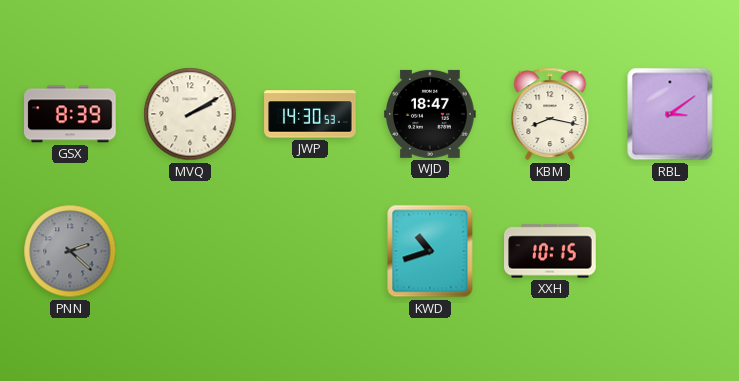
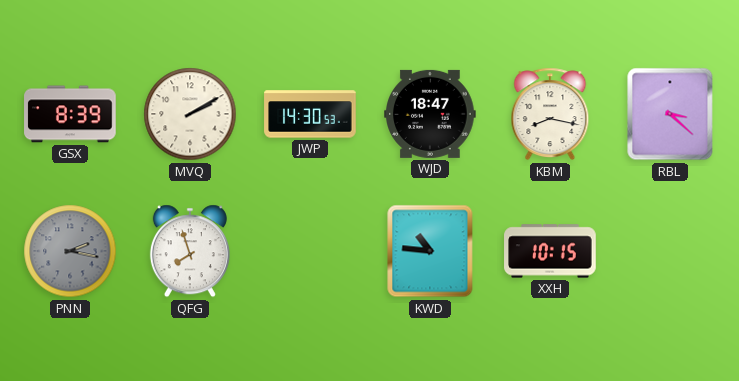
RBL: 3:09 -> 3:22 (670, 114)
PNN: 2:22 -> 2:17 (70, 251)
QFG: none -> 7:57 (190, 251)
KWD: 10:42 -> 10:46 (430, 251)
